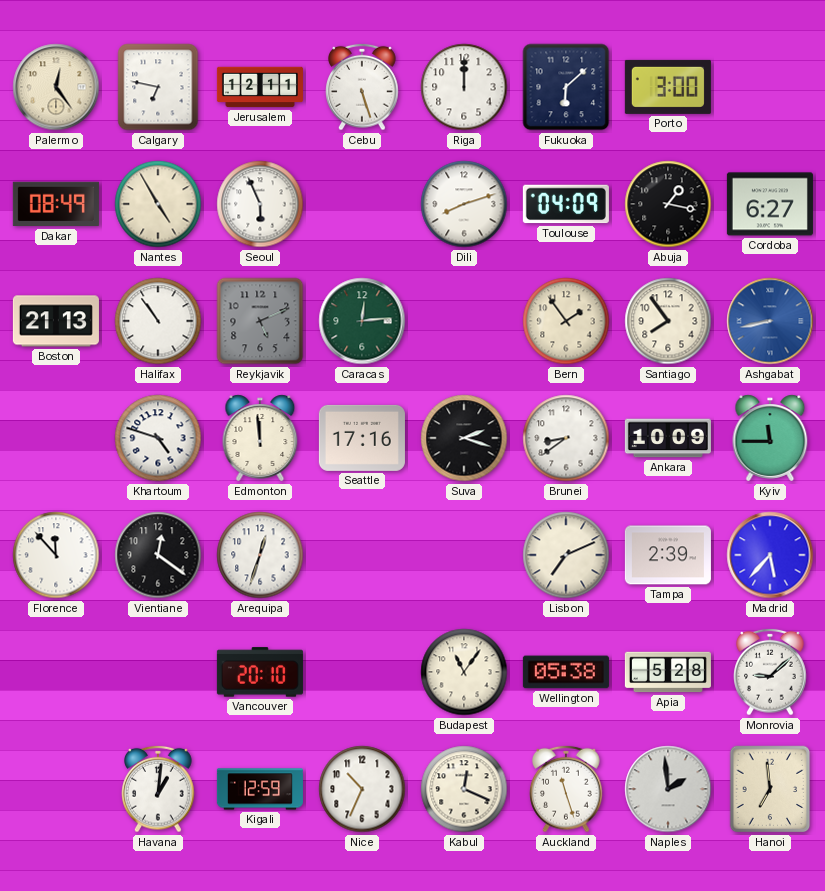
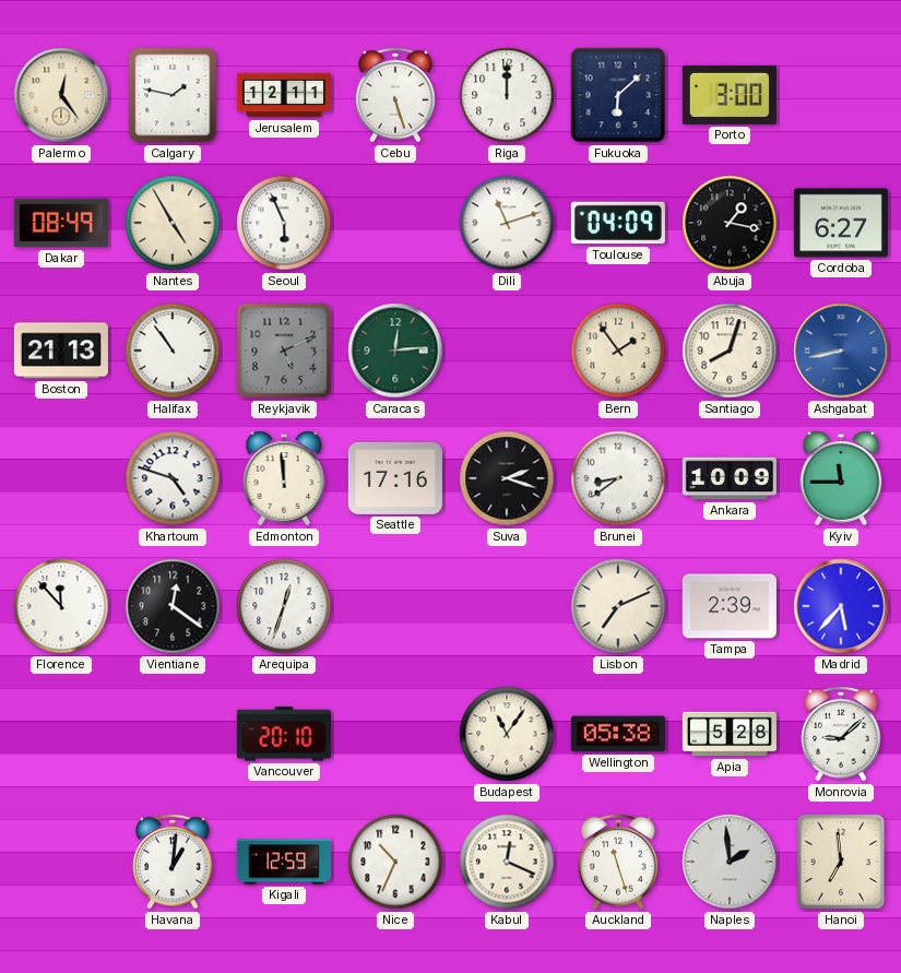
Calgary: 6:47 -> 1:47 (173, 95)
Dili: 8:12 -> 11:12 (507, 223)
Santiago: 7:54 -> 8:03 (730, 351)
